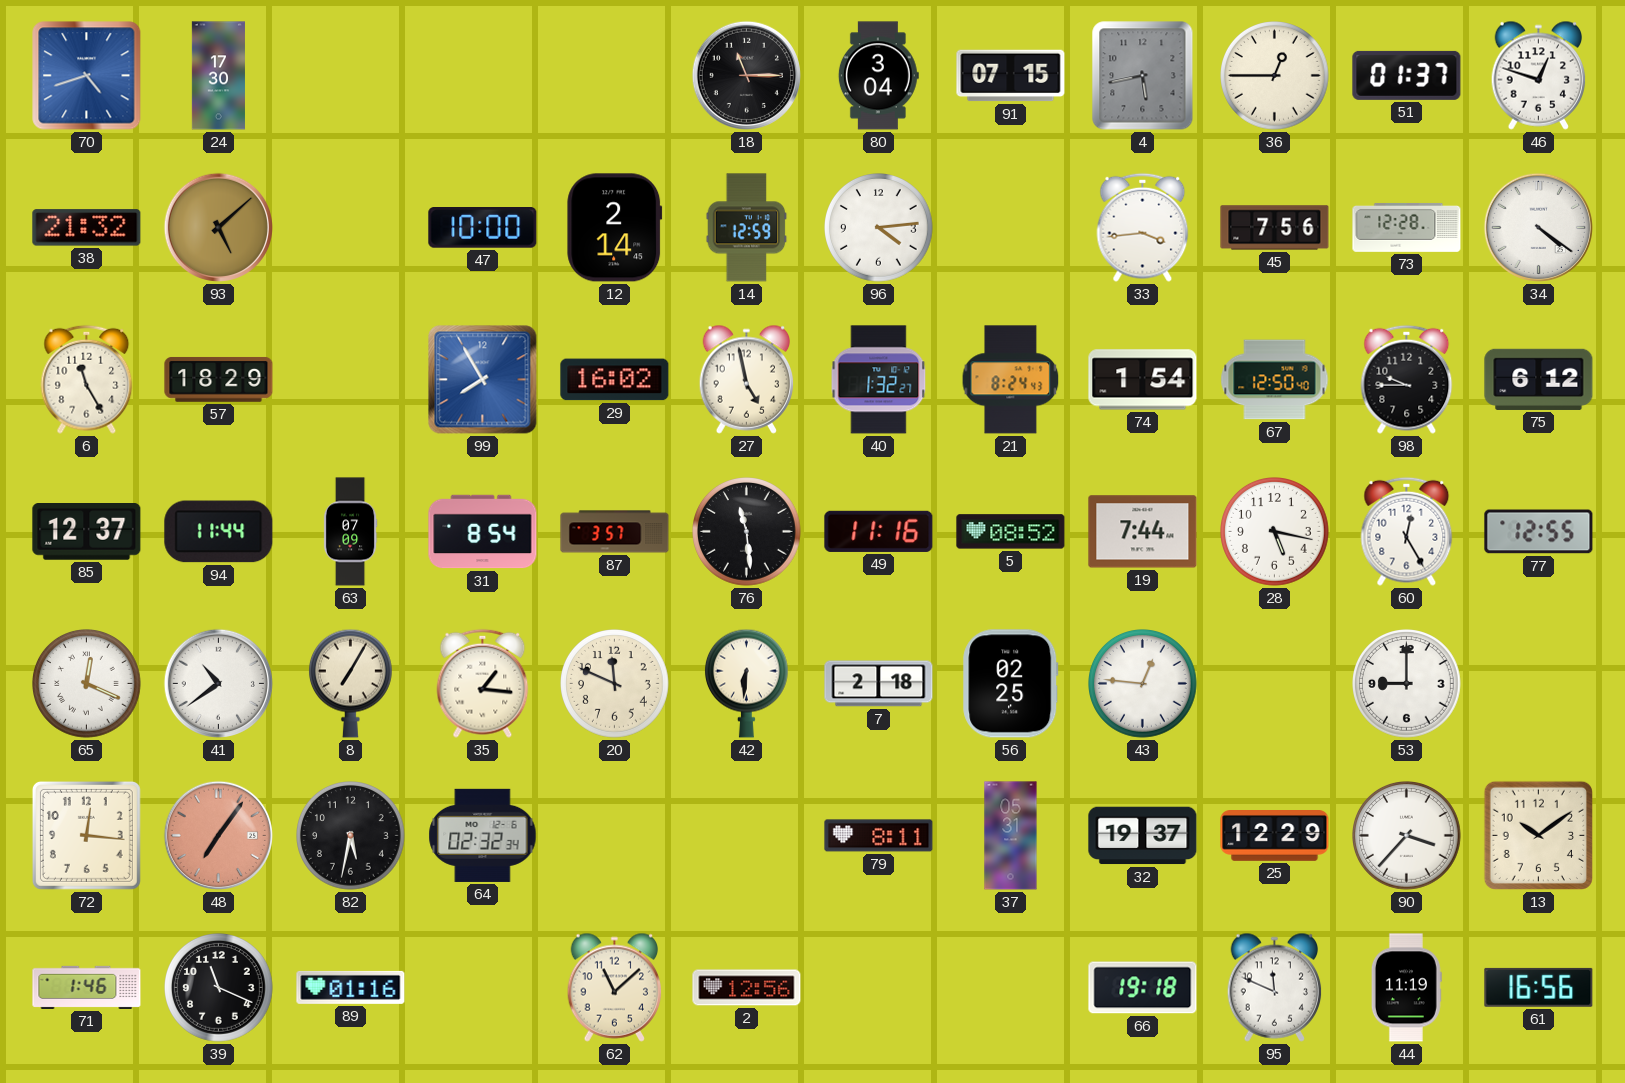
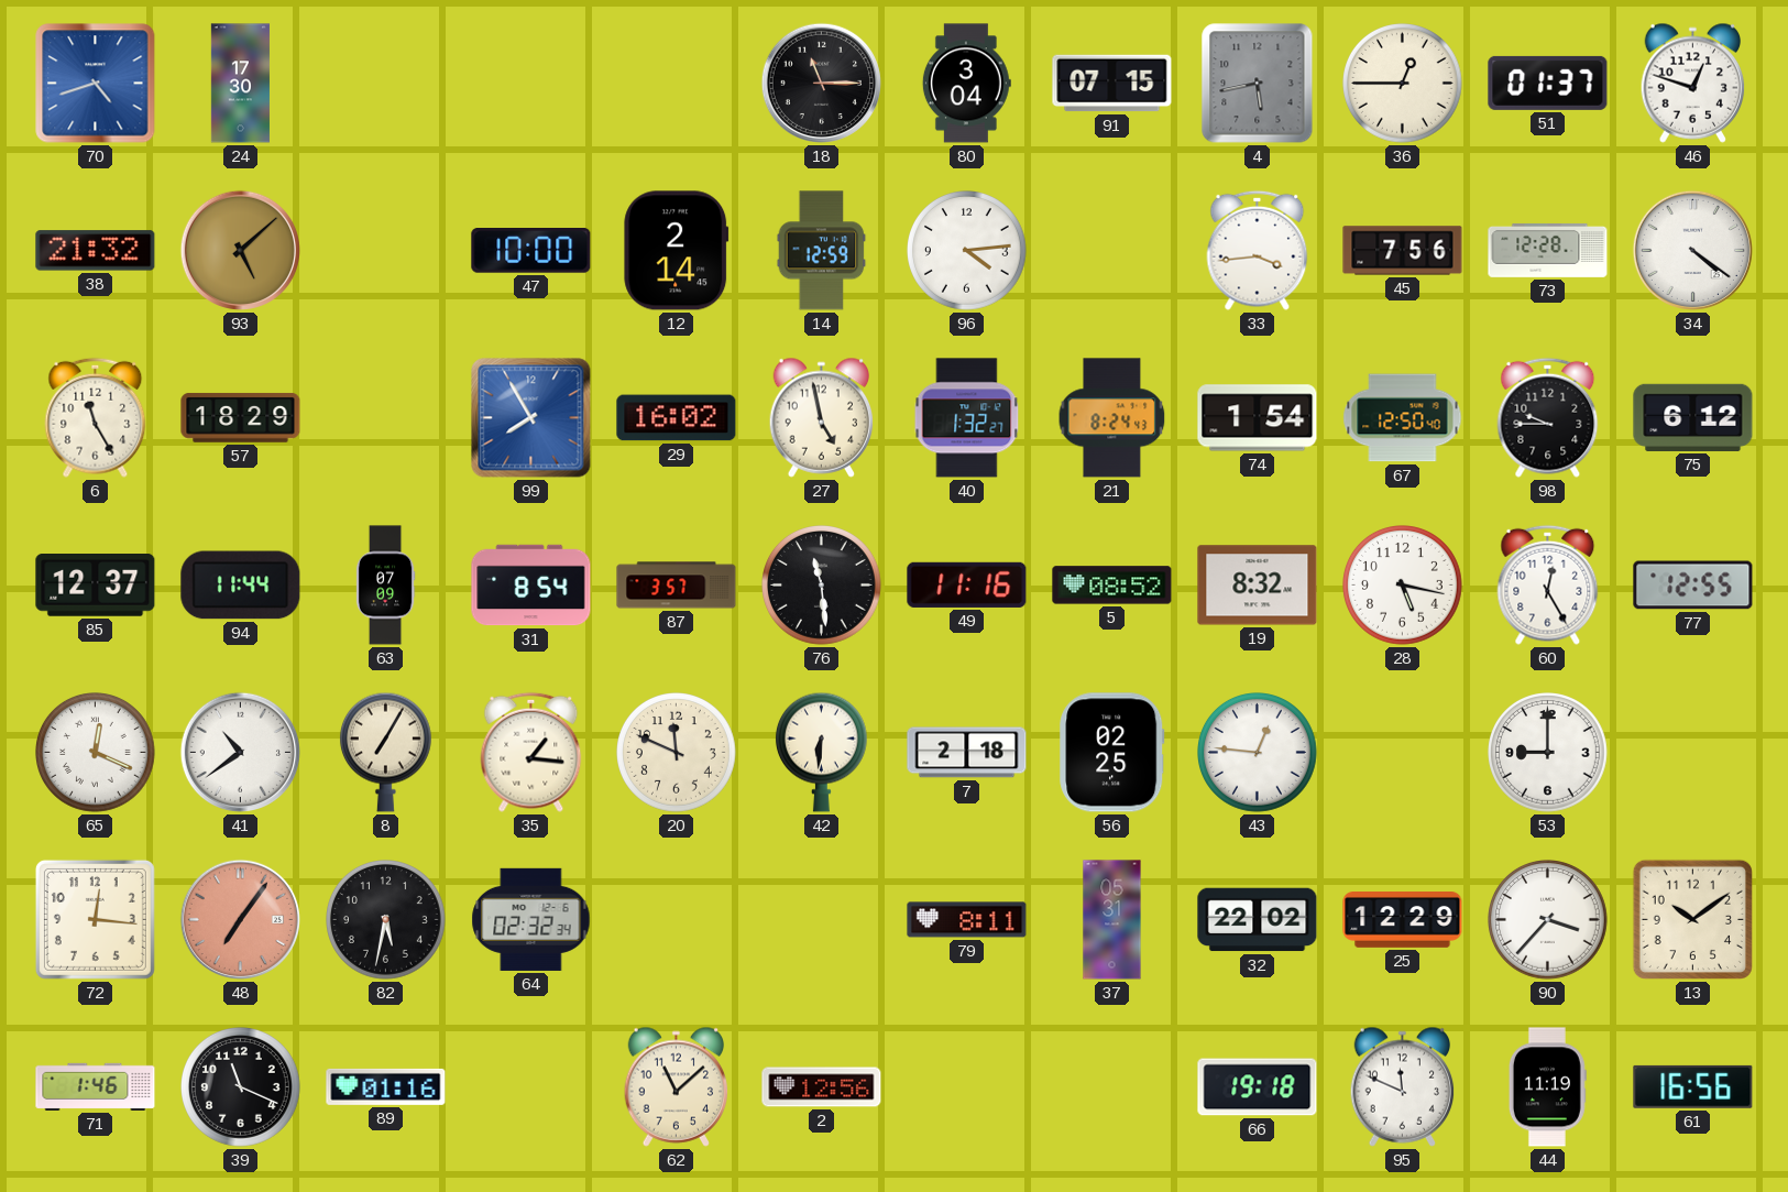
19: 7:44 -> 8:32 (1258, 586)
32: 19:37 -> 22:02 (1258, 920)
